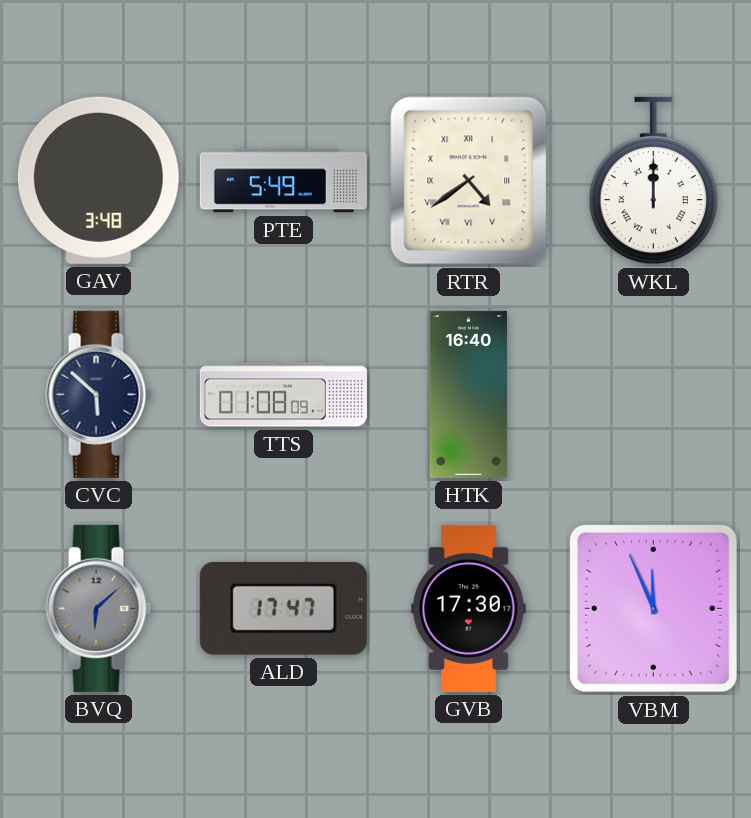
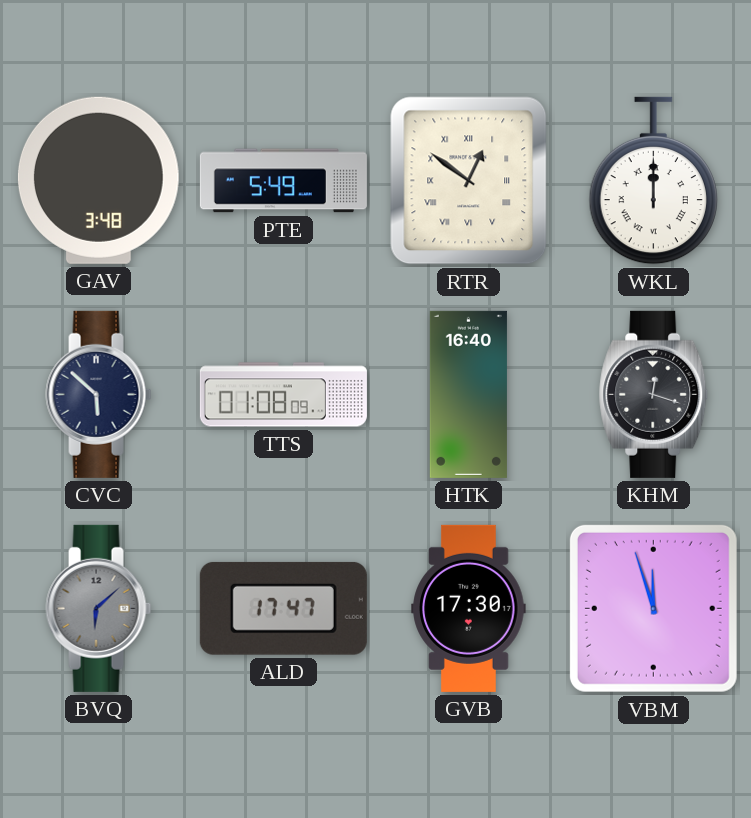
RTR: 4:39 -> 12:51 (469, 181)
KHM: none -> 12:18 (654, 394)
VBM: 11:56 -> 11:57 (653, 608)
